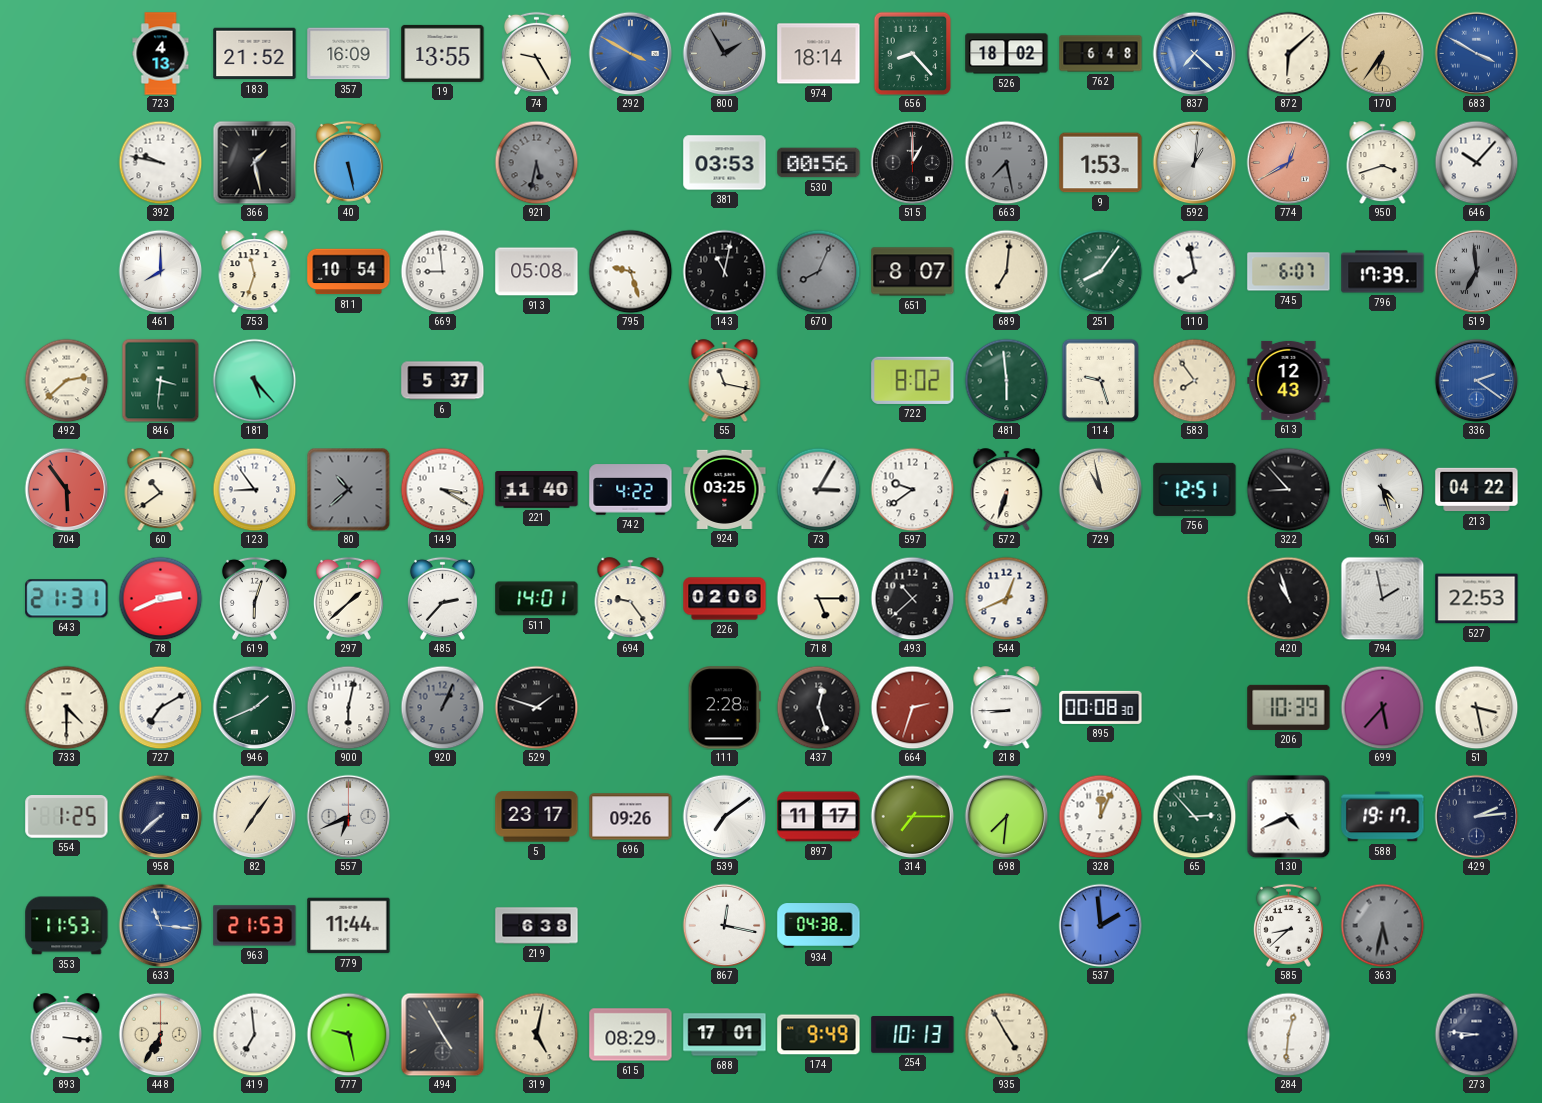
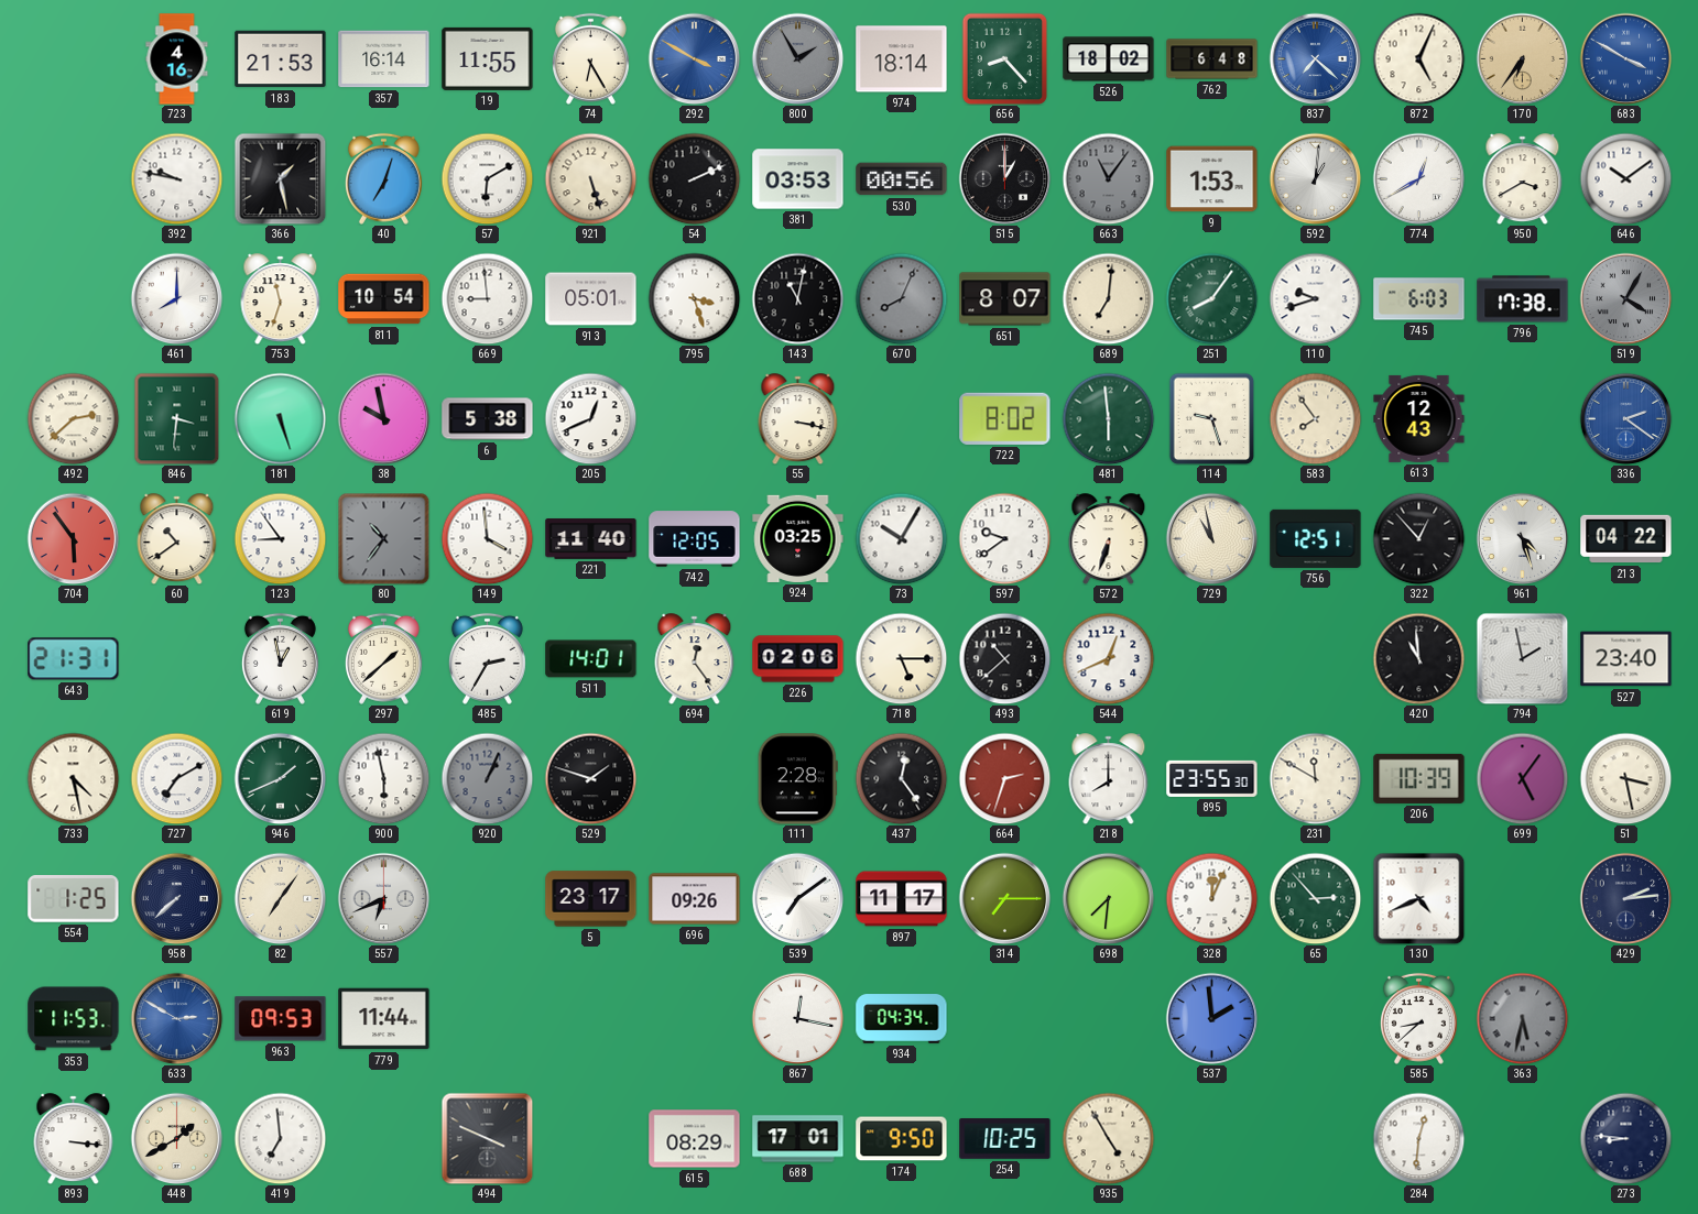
723: 4:13 -> 4:16 (177, 59)
183: 21:52 -> 21:53 (281, 59)
357: 16:09 -> 16:14 (384, 59)
19: 13:55 -> 11:55 (488, 58)
74: 9:25 -> 6:25 (590, 58)
872: 6:08 -> 5:04 (1418, 58)
40: 5:28 -> 7:03 (383, 178)
57: none -> 6:10 (487, 178)
921: 5:32 -> 5:27 (590, 178)
921 dial: grey -> cream (590, 178)
54: none -> 2:11 (694, 178)
663: 7:28 -> 11:06 (1108, 178)
774 dial: salmon -> white (1418, 178)
950: 3:42 -> 3:40 (1523, 179)
646: 10:07 -> 10:09 (1625, 178)
913: 05:08 -> 05:01 (591, 299)
795: 9:27 -> 3:27 (694, 298)
110: 7:58 -> 9:42 (1315, 298)
745: 6:07 -> 6:03 (1419, 299)
796: 17:39 -> 17:38 (1523, 299)
519: 6:59 -> 4:05 (1625, 298)
181: 5:23 -> 5:27 (280, 418)
38: none -> 9:58 (383, 418)
6: 5:37 -> 5:38 (488, 419)
205: none -> 12:41 (590, 418)
55: 11:17 -> 3:17 (798, 419)
80: 10:38 -> 10:36 (383, 538)
149: 3:20 -> 3:59 (487, 538)
742: 4:22 -> 12:05 (695, 539)
73: 3:05 -> 10:05 (901, 538)
322: 8:53 -> 12:53 (1418, 538)
78: 2:41 -> none (160, 598)
619: 6:03 -> 12:58 (280, 658)
485: 2:37 -> 2:35 (487, 658)
694: 9:24 -> 12:24 (695, 659)
420: 10:57 -> 10:59 (1418, 658)
527: 22:53 -> 23:40 (1626, 659)
733: 4:30 -> 4:28 (73, 778)
900: 6:02 -> 5:58 (383, 778)
437: 12:27 -> 12:24 (901, 778)
218: 8:45 -> 8:00 (1109, 779)
895: 00:08 -> 23:55 (1212, 778)
231: none -> 11:50 (1315, 778)
699: 5:37 -> 5:06 (1522, 778)
588: 19:17 -> none (1383, 817)
633: 11:16 -> 2:50 (176, 1018)
963: 21:53 -> 09:53 (281, 1019)
219: 6:38 -> none (537, 926)
934: 04:38 -> 04:34 (902, 1019)
448: 6:35 -> 1:40 (176, 1138)
777: 9:28 -> none (348, 1034)
494: 4:55 -> 3:49 (487, 1138)
319: 5:02 -> none (536, 1034)
174: 9:49 -> 9:50 (902, 1139)
254: 10:13 -> 10:25 (1005, 1139)
